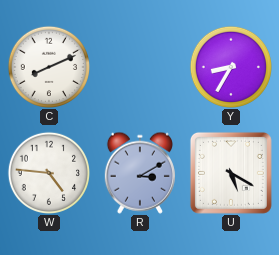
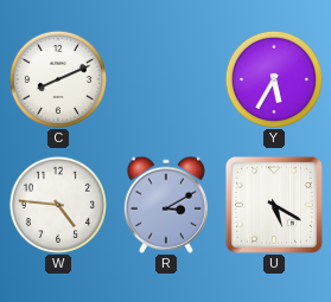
Y: 8:35 -> 5:35 (273, 78)
